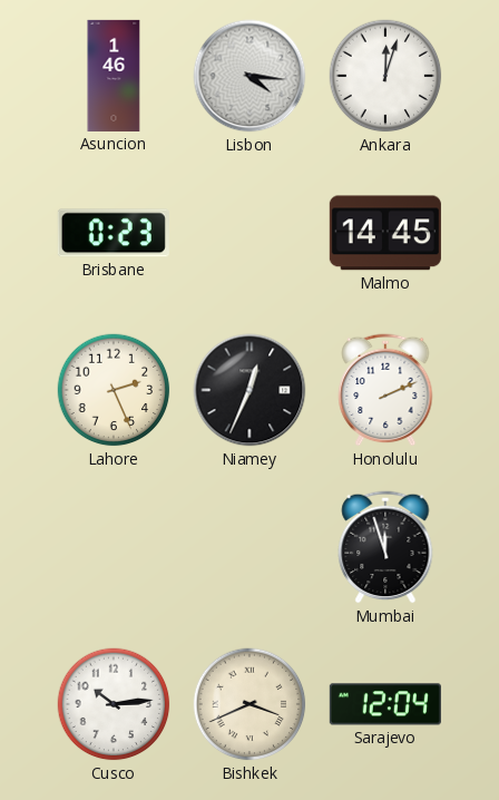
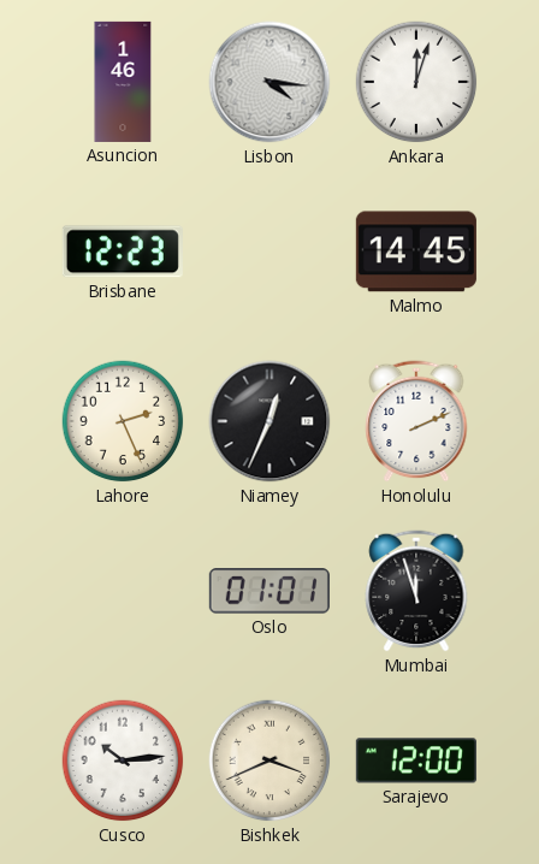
Brisbane: 0:23 -> 12:23 (123, 251)
Oslo: none -> 01:01 (269, 591)
Sarajevo: 12:04 -> 12:00 (416, 761)
